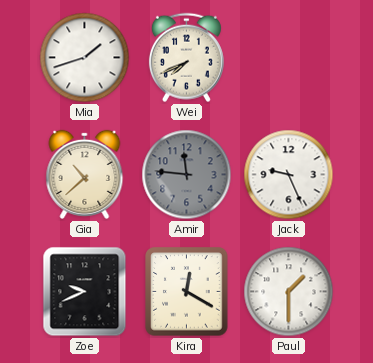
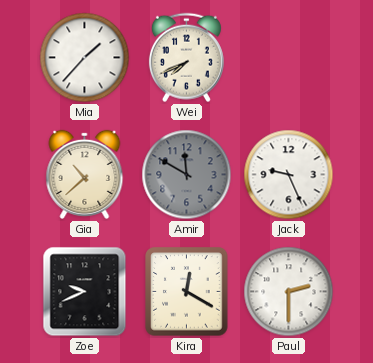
Mia: 1:42 -> 1:37 (85, 58)
Amir: 11:46 -> 11:50 (187, 175)
Paul: 1:30 -> 2:30 (289, 292)
